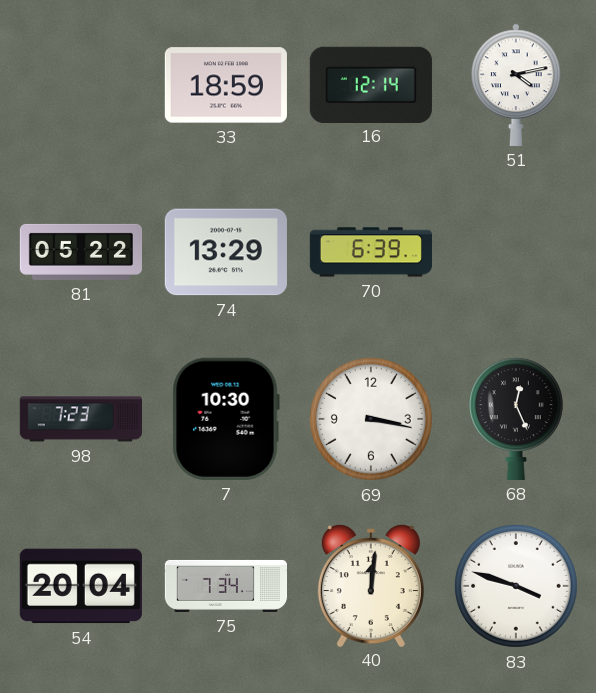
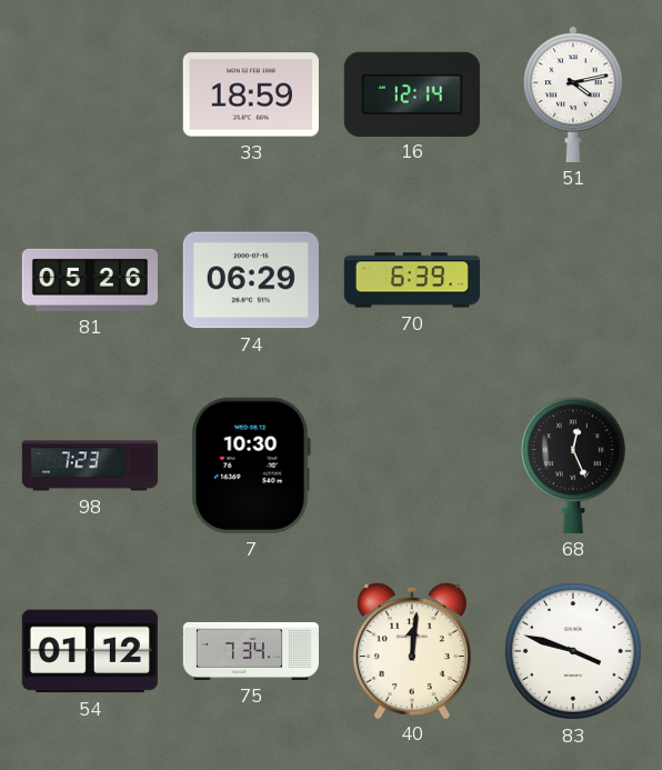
81: 05:22 -> 05:26 (89, 280)
74: 13:29 -> 06:29 (251, 280)
69: 3:17 -> none (371, 419)
54: 20:04 -> 01:12 (90, 651)
